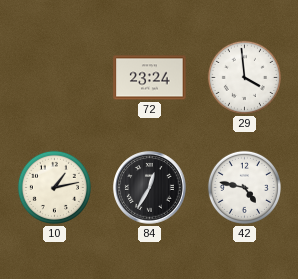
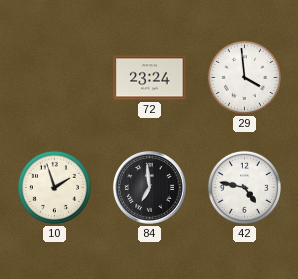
10: 1:13 -> 1:57 (54, 187)
84: 12:35 -> 6:59 (150, 188)
